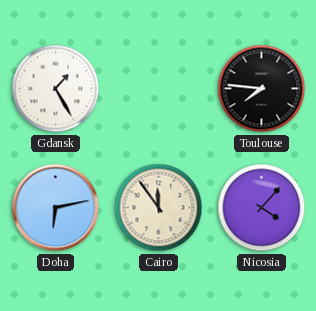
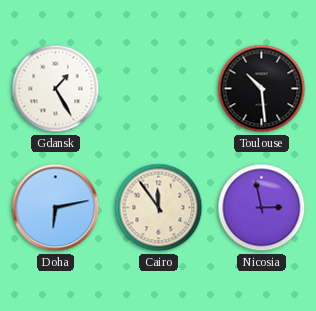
Toulouse: 7:46 -> 10:29 (262, 89)
Nicosia: 4:07 -> 2:58 (262, 208)
